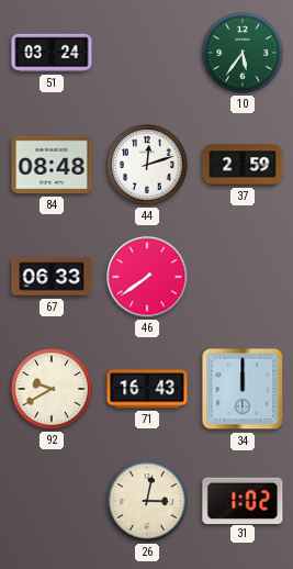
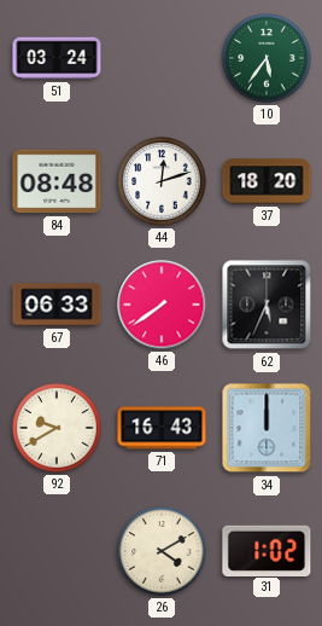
37: 2:59 -> 18:20 (267, 181)
62: none -> 5:34 (267, 305)
26: 3:02 -> 4:10 (162, 551)
